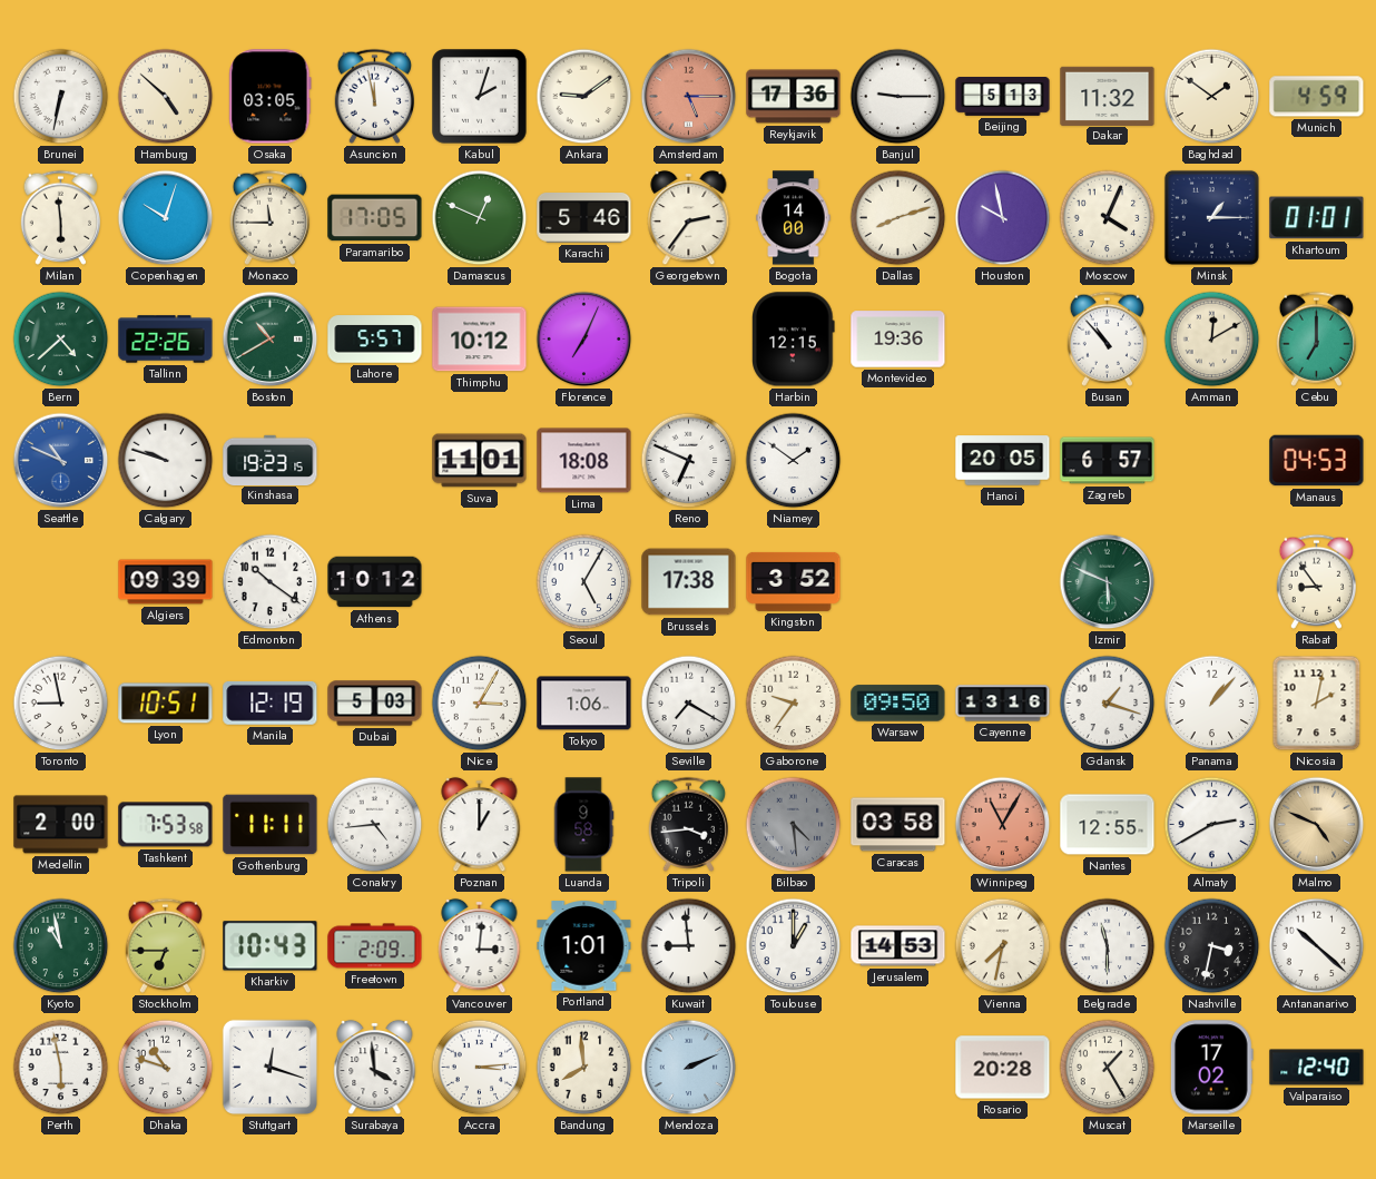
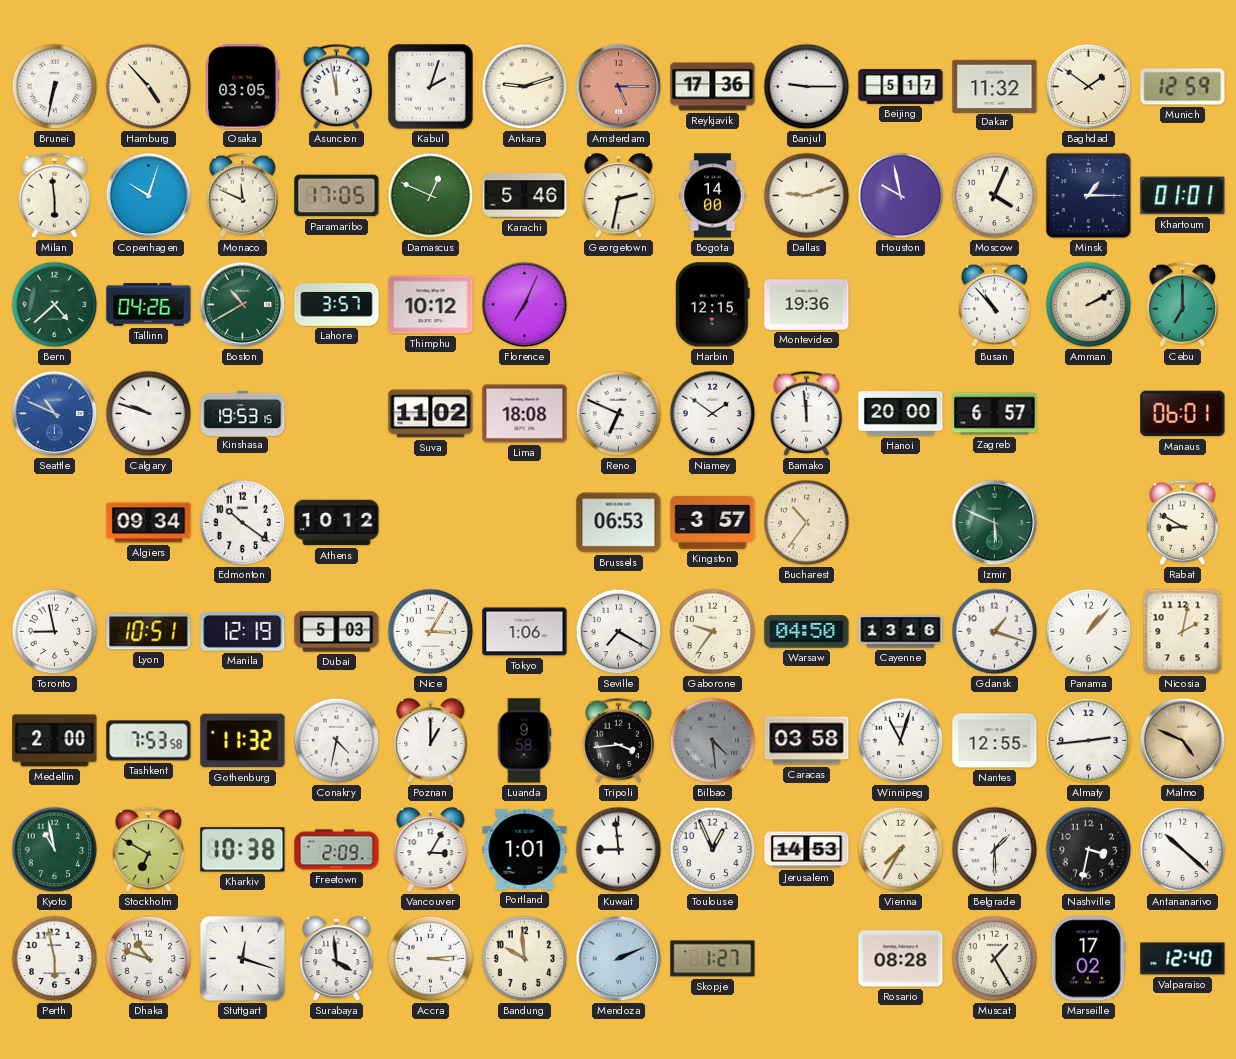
Hamburg: 4:52 -> 4:53 (149, 87)
Ankara: 9:09 -> 9:12 (525, 87)
Beijing: 5:13 -> 5:17 (901, 87)
Munich: 4:59 -> 12:59 (1183, 87)
Monaco: 11:45 -> 11:49 (242, 195)
Georgetown: 2:36 -> 2:32 (619, 196)
Dallas: 8:12 -> 9:12 (807, 196)
Tallinn: 22:26 -> 04:26 (149, 305)
Lahore: 5:57 -> 3:57 (337, 305)
Amman: 12:10 -> 2:10 (1089, 305)
Kinshasa: 19:23 -> 19:53 (243, 413)
Suva: 11:01 -> 11:02 (431, 414)
Bamako: none -> 11:59 (806, 413)
Hanoi: 20:05 -> 20:00 (901, 414)
Manaus: 04:53 -> 06:01 (1183, 414)
Algiers: 09:39 -> 09:34 (149, 523)
Seoul: 5:05 -> none (584, 582)
Brussels: 17:38 -> 06:53 (619, 523)
Kingston: 3:52 -> 3:57 (713, 522)
Bucharest: none -> 10:36 (807, 523)
Rabat: 8:54 -> 8:50 (1182, 522)
Warsaw: 09:50 -> 04:50 (807, 632)
Gothenburg: 11:11 -> 11:32 (243, 741)
Conakry: 4:44 -> 4:32 (337, 741)
Winnipeg: 11:05 -> 11:03 (901, 741)
Winnipeg dial: salmon -> white (901, 741)
Almaty: 2:40 -> 2:44 (1089, 741)
Stockholm: 6:45 -> 6:50 (148, 849)
Kharkiv: 10:43 -> 10:38 (243, 850)
Vancouver: 3:01 -> 3:05 (431, 850)
Toulouse: 1:00 -> 12:56 (713, 850)
Vienna: 7:32 -> 7:35 (901, 850)
Belgrade: 11:30 -> 1:30 (995, 850)
Bandung: 7:59 -> 9:59 (525, 959)
Skopje: none -> 1:27 (713, 959)
Rosario: 20:28 -> 08:28 (901, 959)
